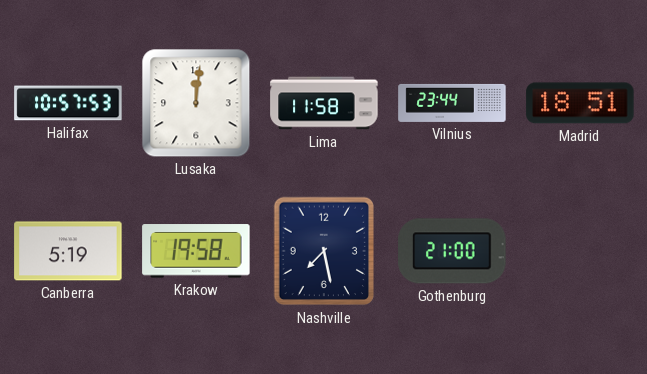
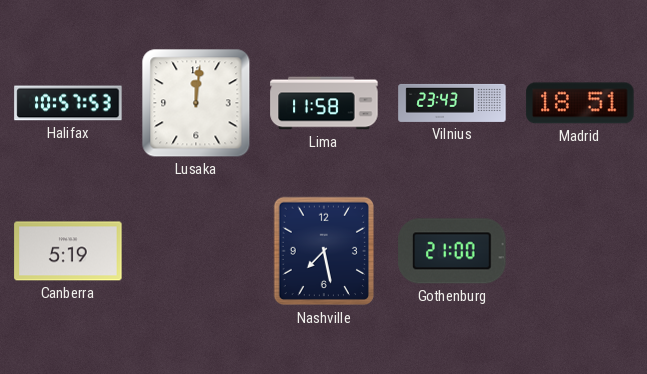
Vilnius: 23:44 -> 23:43 (452, 103)
Krakow: 19:58 -> none (196, 251)
